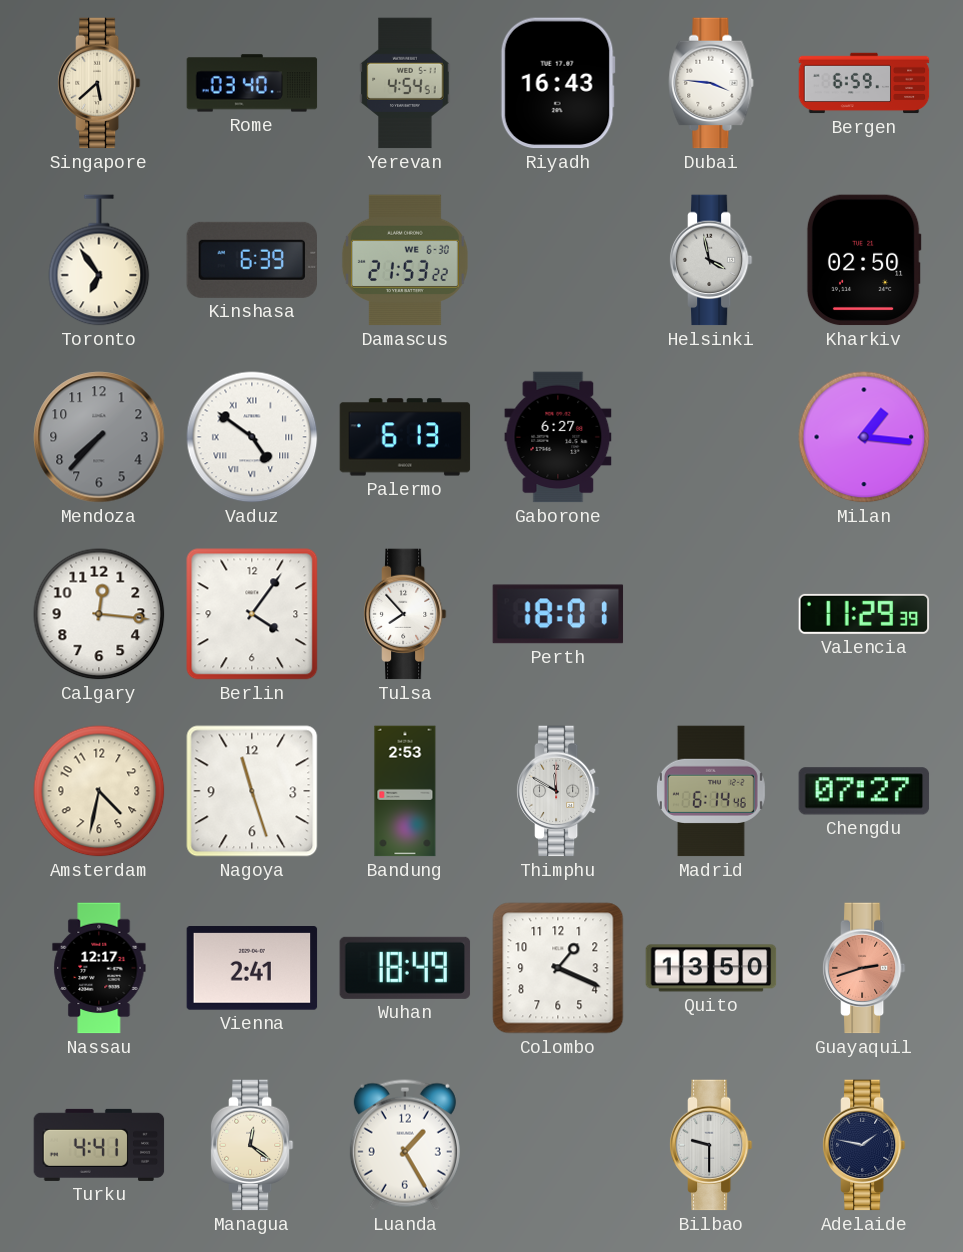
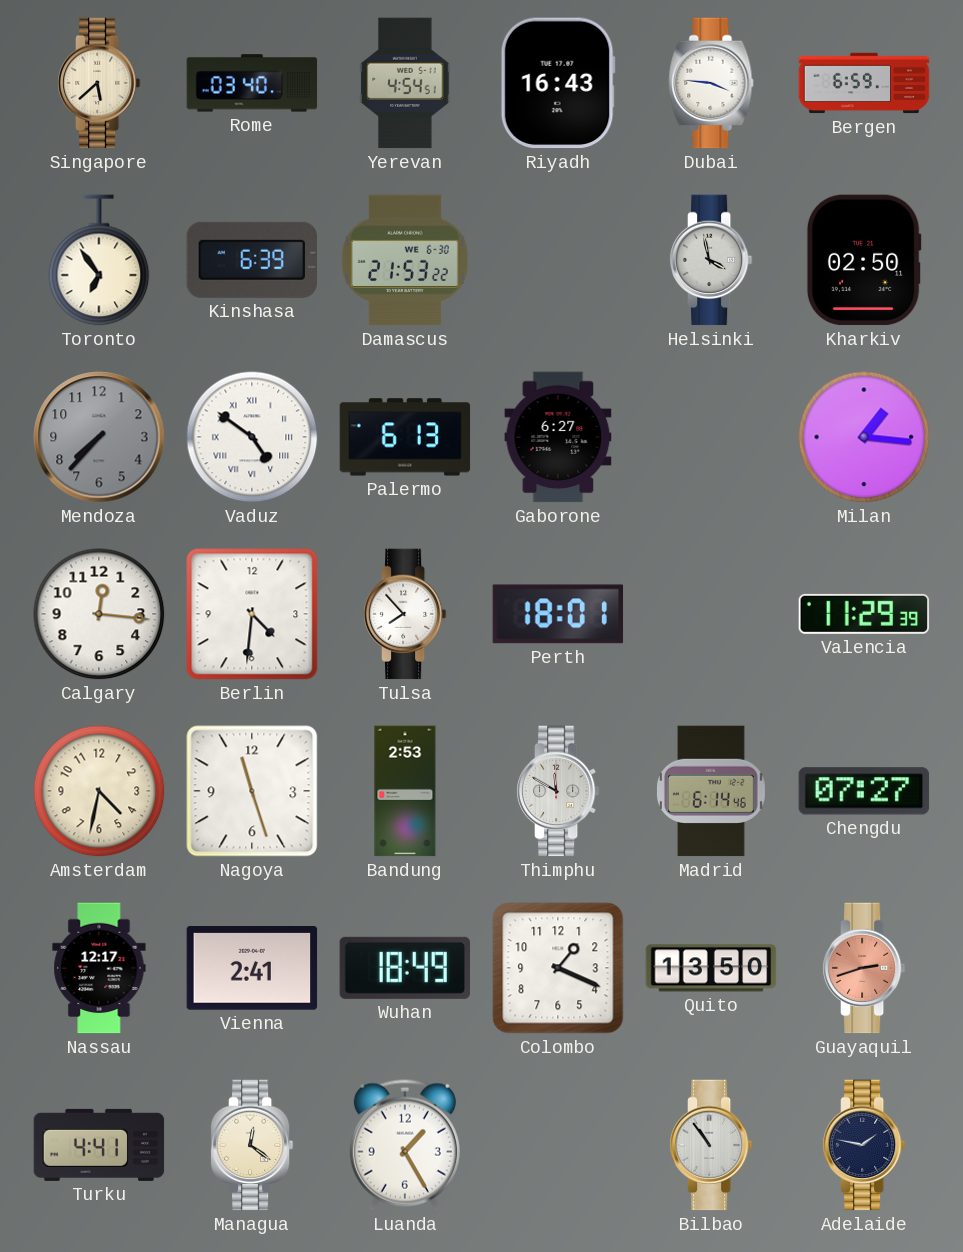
Berlin: 4:06 -> 4:31 (252, 614)
Bilbao: 9:30 -> 10:54 (711, 1145)
